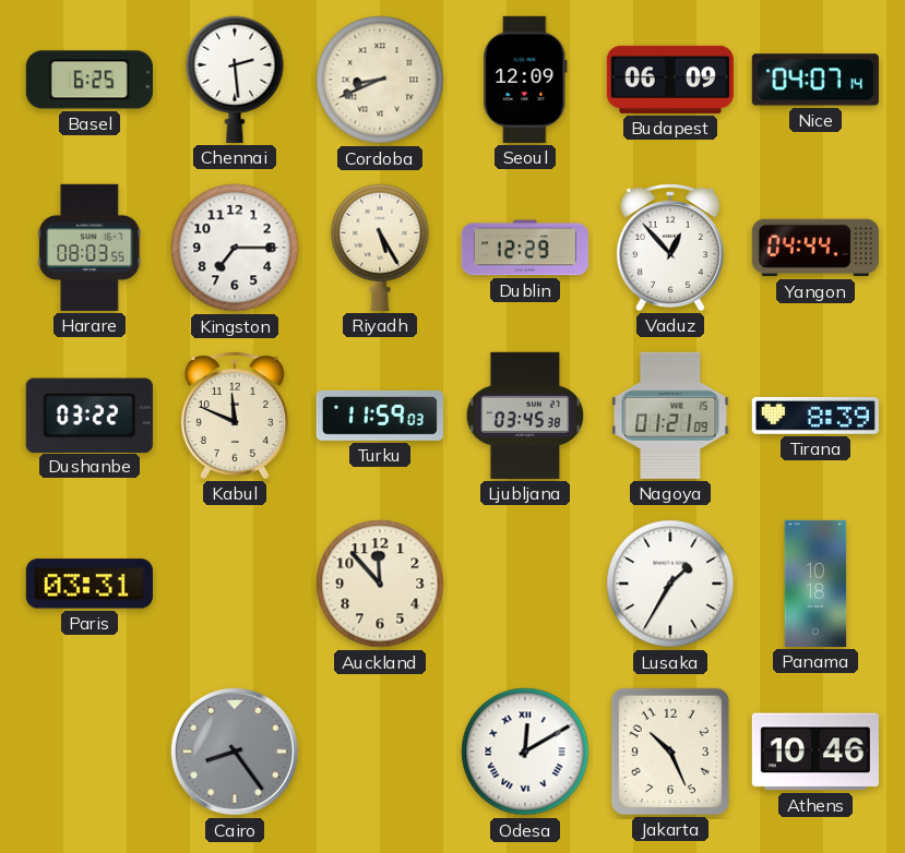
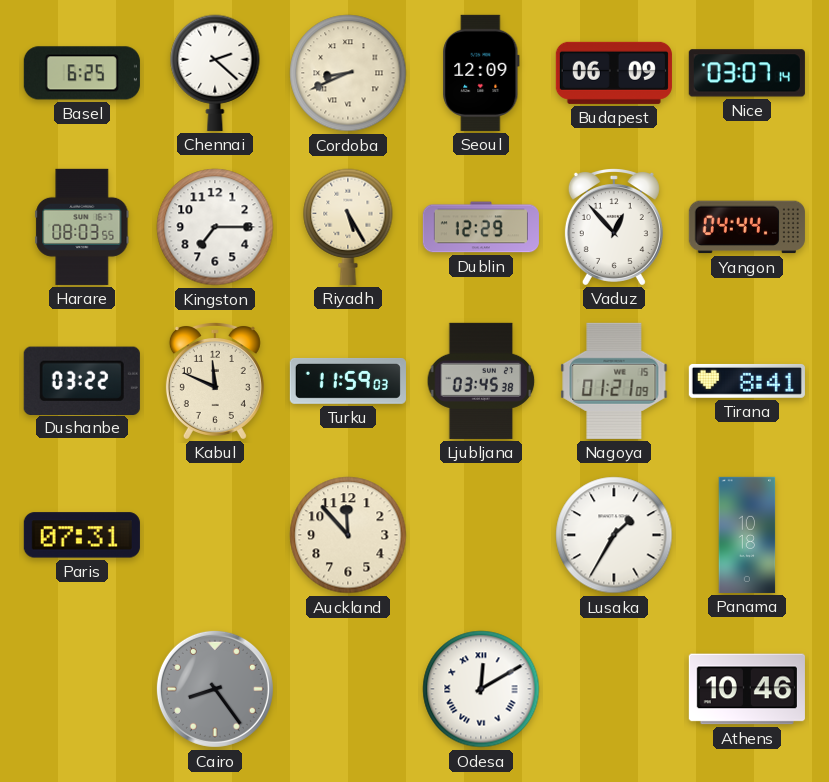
Chennai: 2:29 -> 2:22 (215, 73)
Nice: 04:07 -> 03:07 (747, 73)
Tirana: 8:39 -> 8:41 (747, 381)
Paris: 03:31 -> 07:31 (82, 535)
Jakarta: 10:26 -> none (670, 752)
